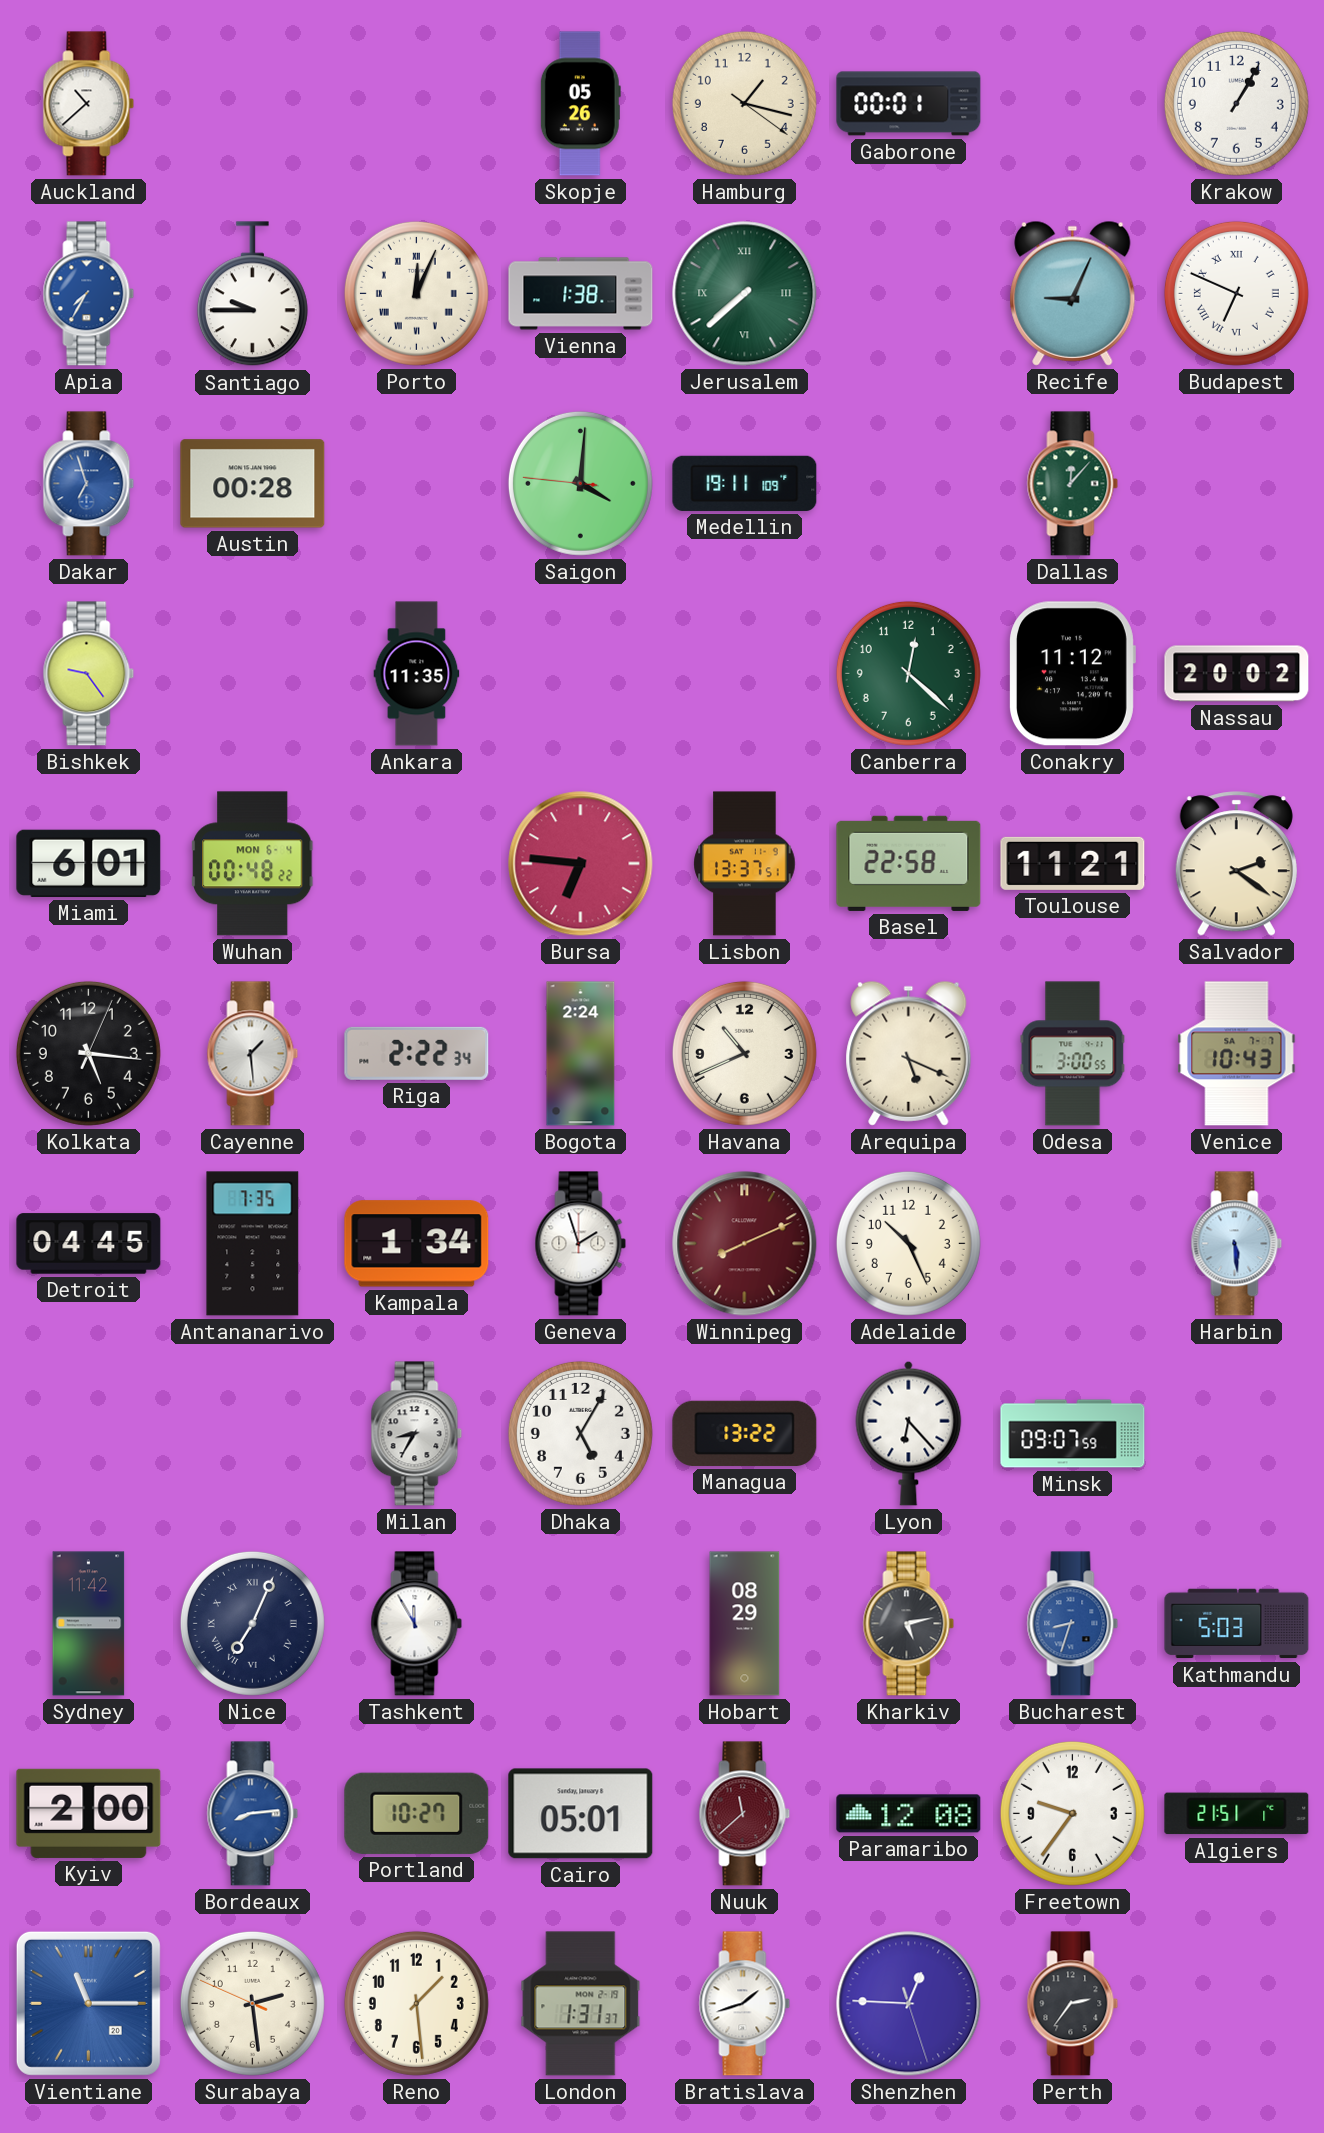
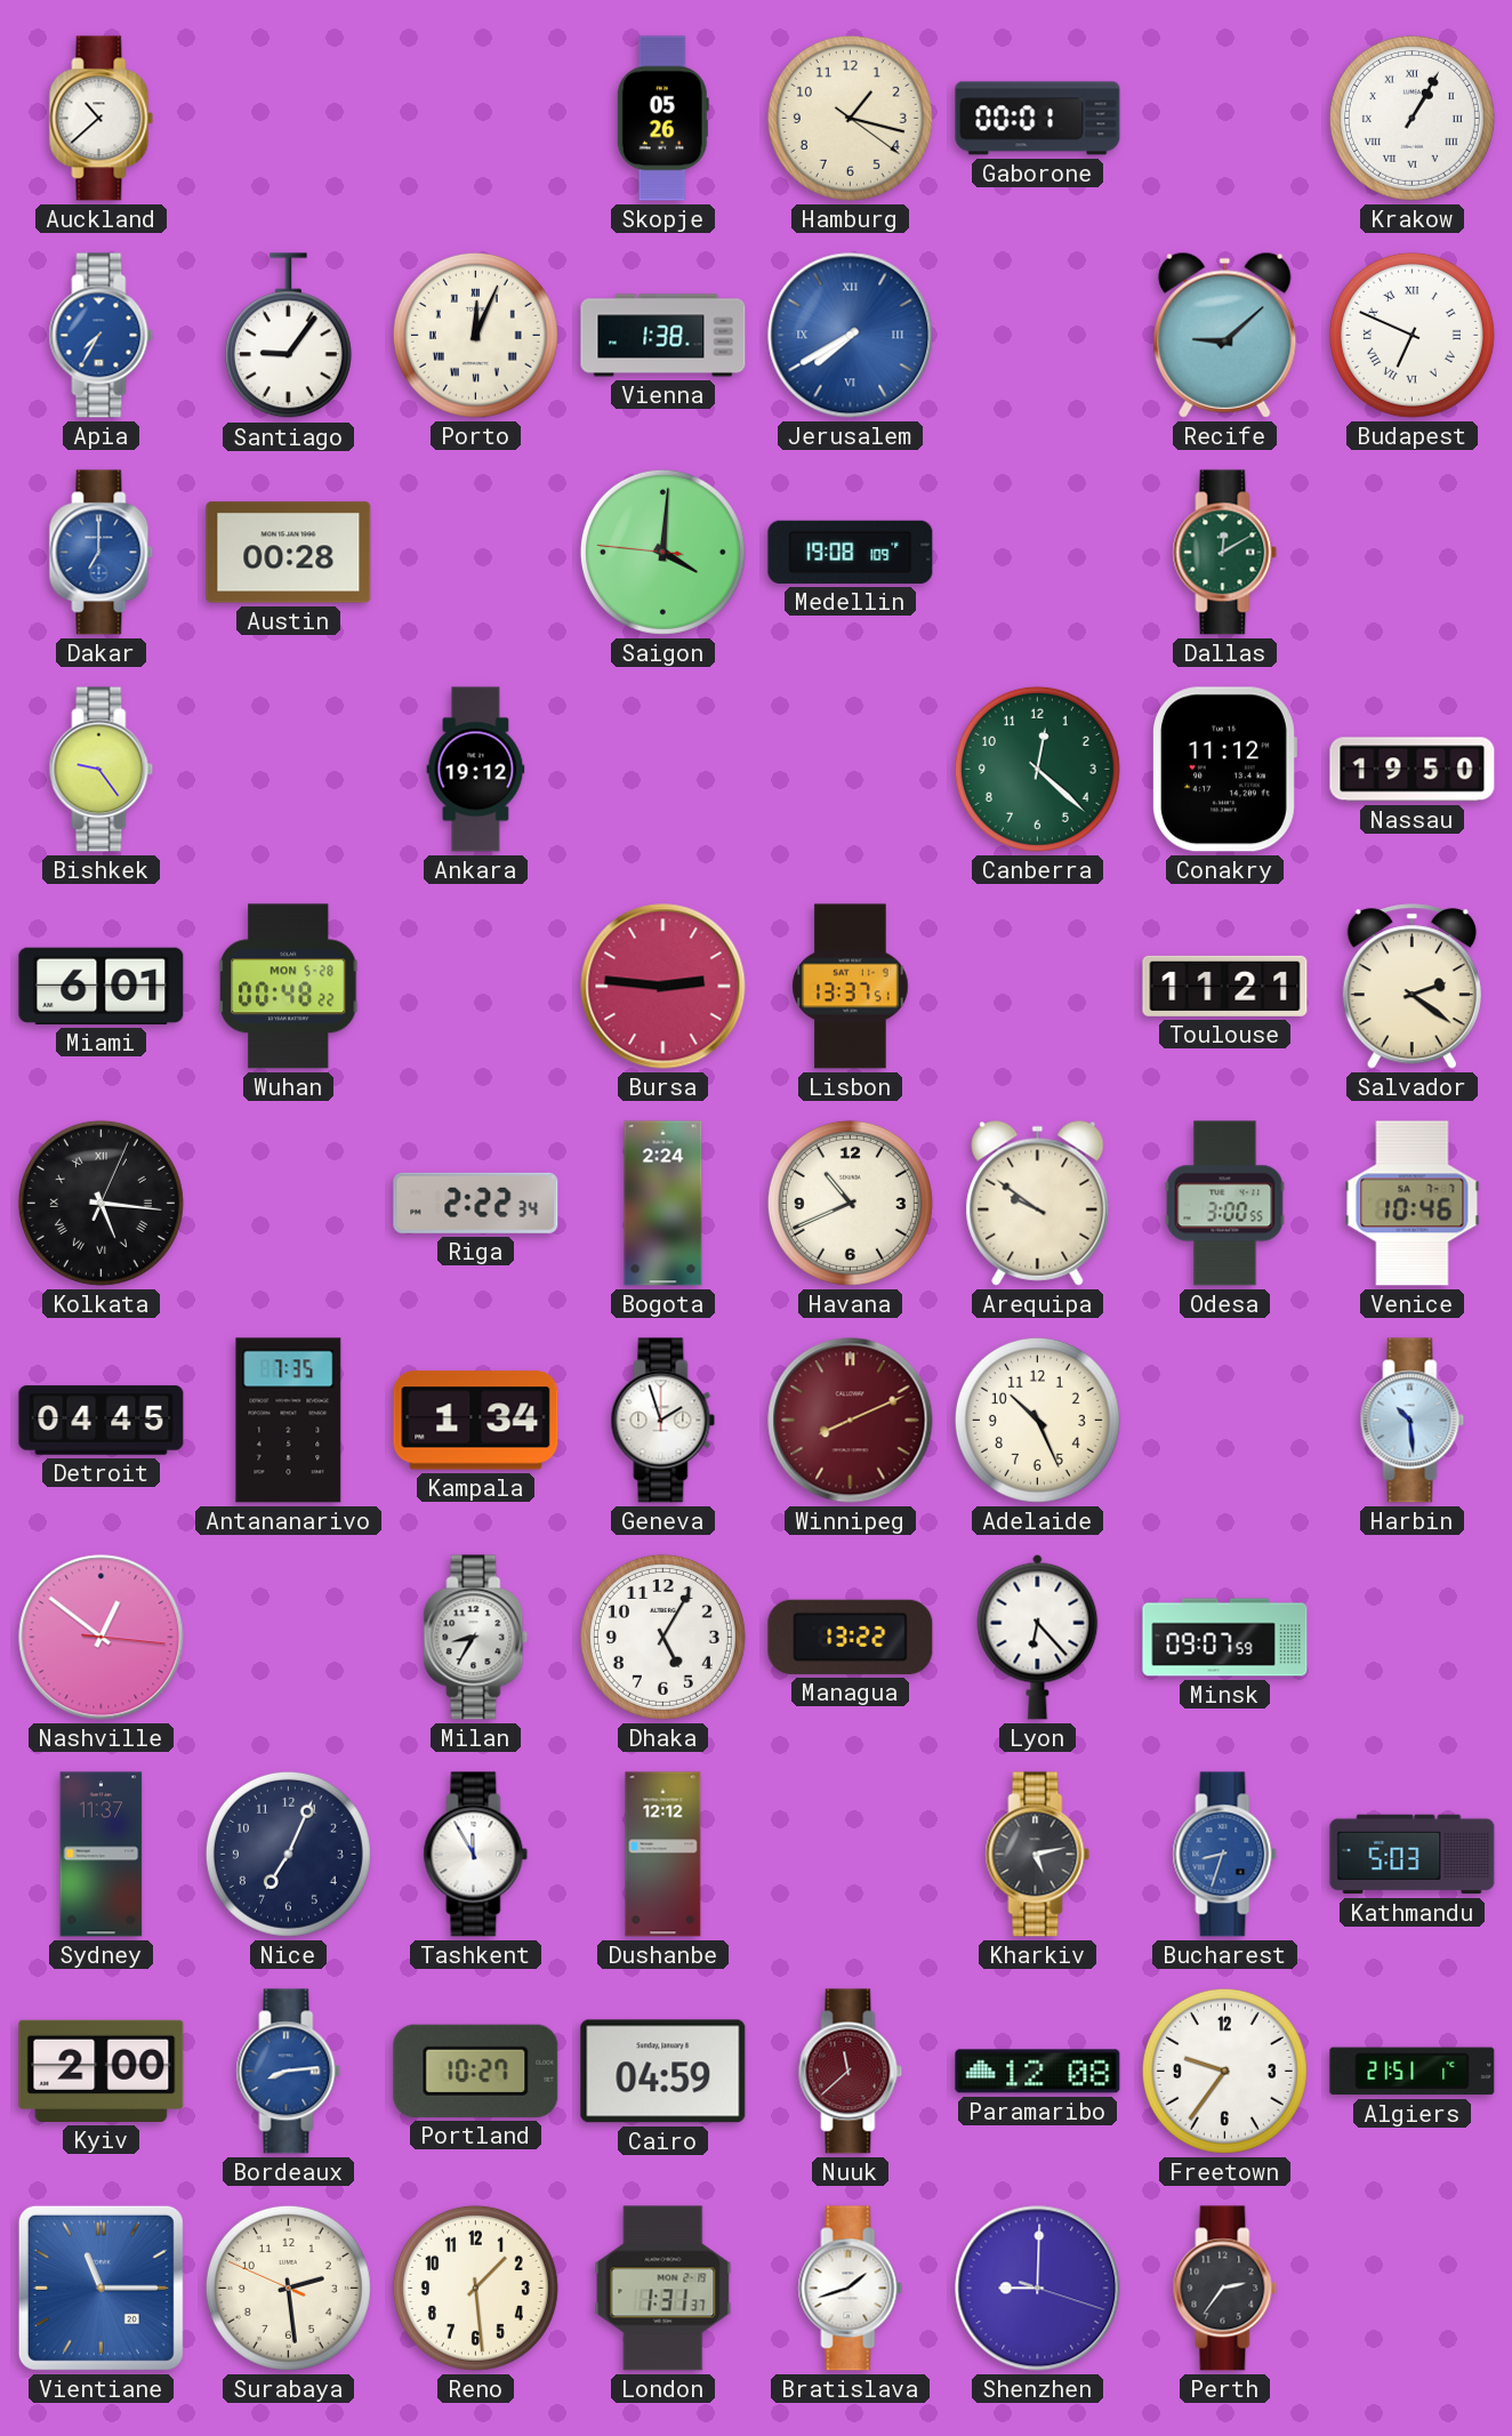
Krakow numerals: Arabic -> Roman (1412, 118)
Santiago: 9:45 -> 9:06 (288, 336)
Jerusalem: 7:38 -> 7:40 (851, 336)
Jerusalem dial: green -> blue (851, 336)
Recife: 9:04 -> 9:08 (1225, 335)
Dakar: 6:57 -> 7:00 (102, 553)
Medellin: 19:11 -> 19:08 (851, 552)
Dallas: 12:07 -> 12:10 (1225, 553)
Ankara: 11:35 -> 19:12 (476, 770)
Nassau: 20:02 -> 19:50 (1413, 770)
Wuhan date: MON 6-4 -> MON 5-28 (289, 987)
Bursa: 6:46 -> 2:46 (663, 987)
Basel: 22:58 -> none (909, 863)
Kolkata numerals: Arabic -> Roman (100, 1203)
Cayenne: 1:29 -> none (253, 1054)
Arequipa: 5:19 -> 9:51 (1038, 1203)
Venice: 10:43 -> 10:46 (1413, 1204)
Harbin: 5:29 -> 10:29 (1413, 1421)
Nashville: none -> 12:51 (102, 1638)
Sydney: 11:42 -> 11:37 (102, 1855)
Nice numerals: Roman -> Arabic (288, 1854)
Dushanbe: none -> 12:12 (663, 1855)
Hobart: 08:29 -> none (745, 1624)
Cairo: 05:01 -> 04:59 (663, 2072)
Shenzhen: 12:45 -> 9:00 (1038, 2289)
